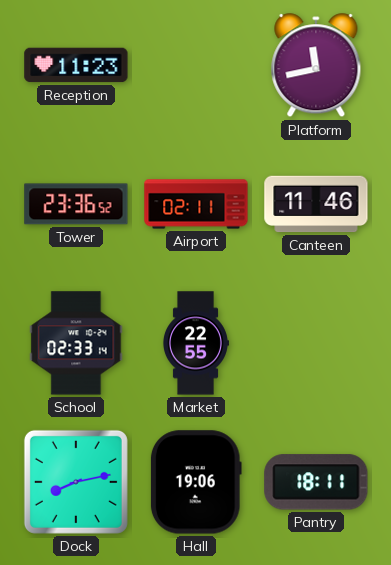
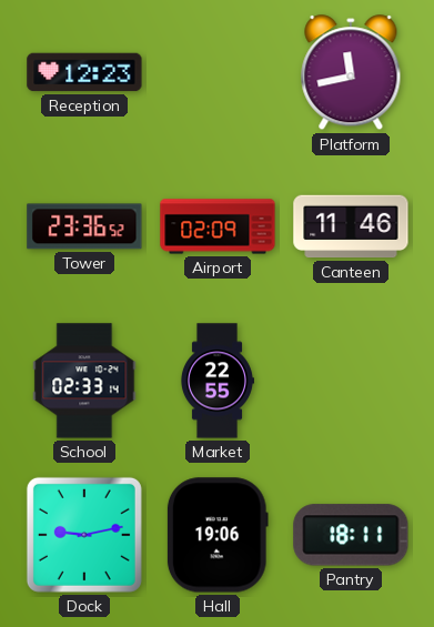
Reception: 11:23 -> 12:23 (84, 72)
Airport: 02:11 -> 02:09 (218, 226)
Dock: 8:13 -> 9:13 (84, 535)
